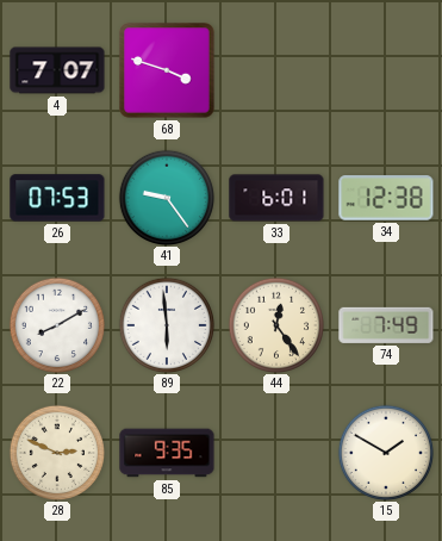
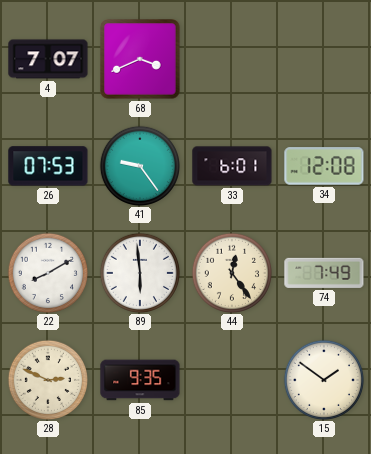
68: 3:48 -> 3:41 (140, 59)
34: 12:38 -> 12:08 (324, 166)
15: 1:50 -> 1:51 (323, 379)
